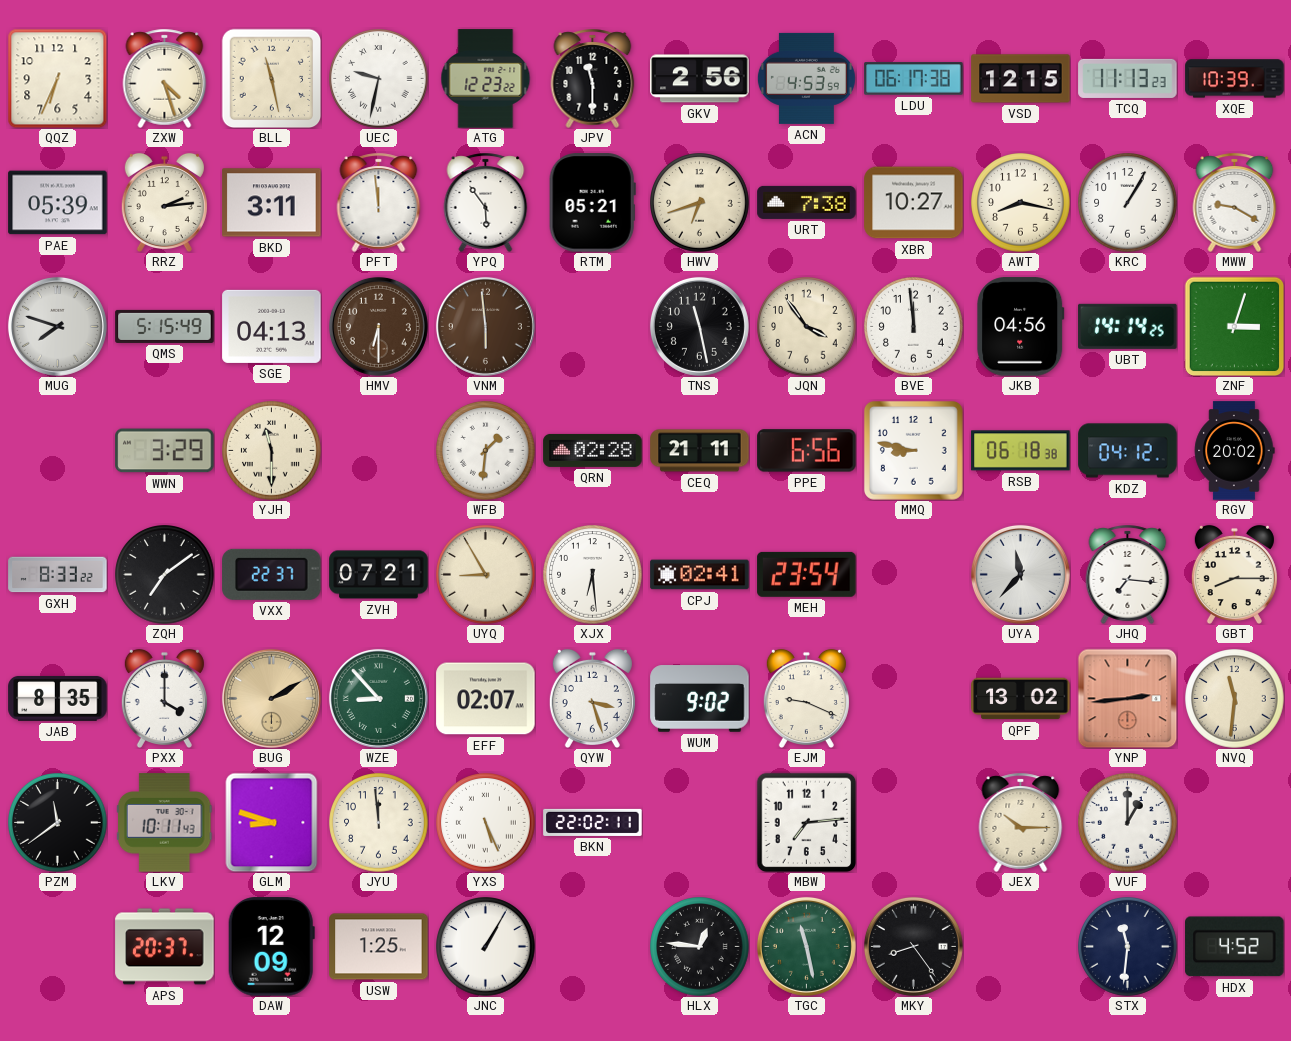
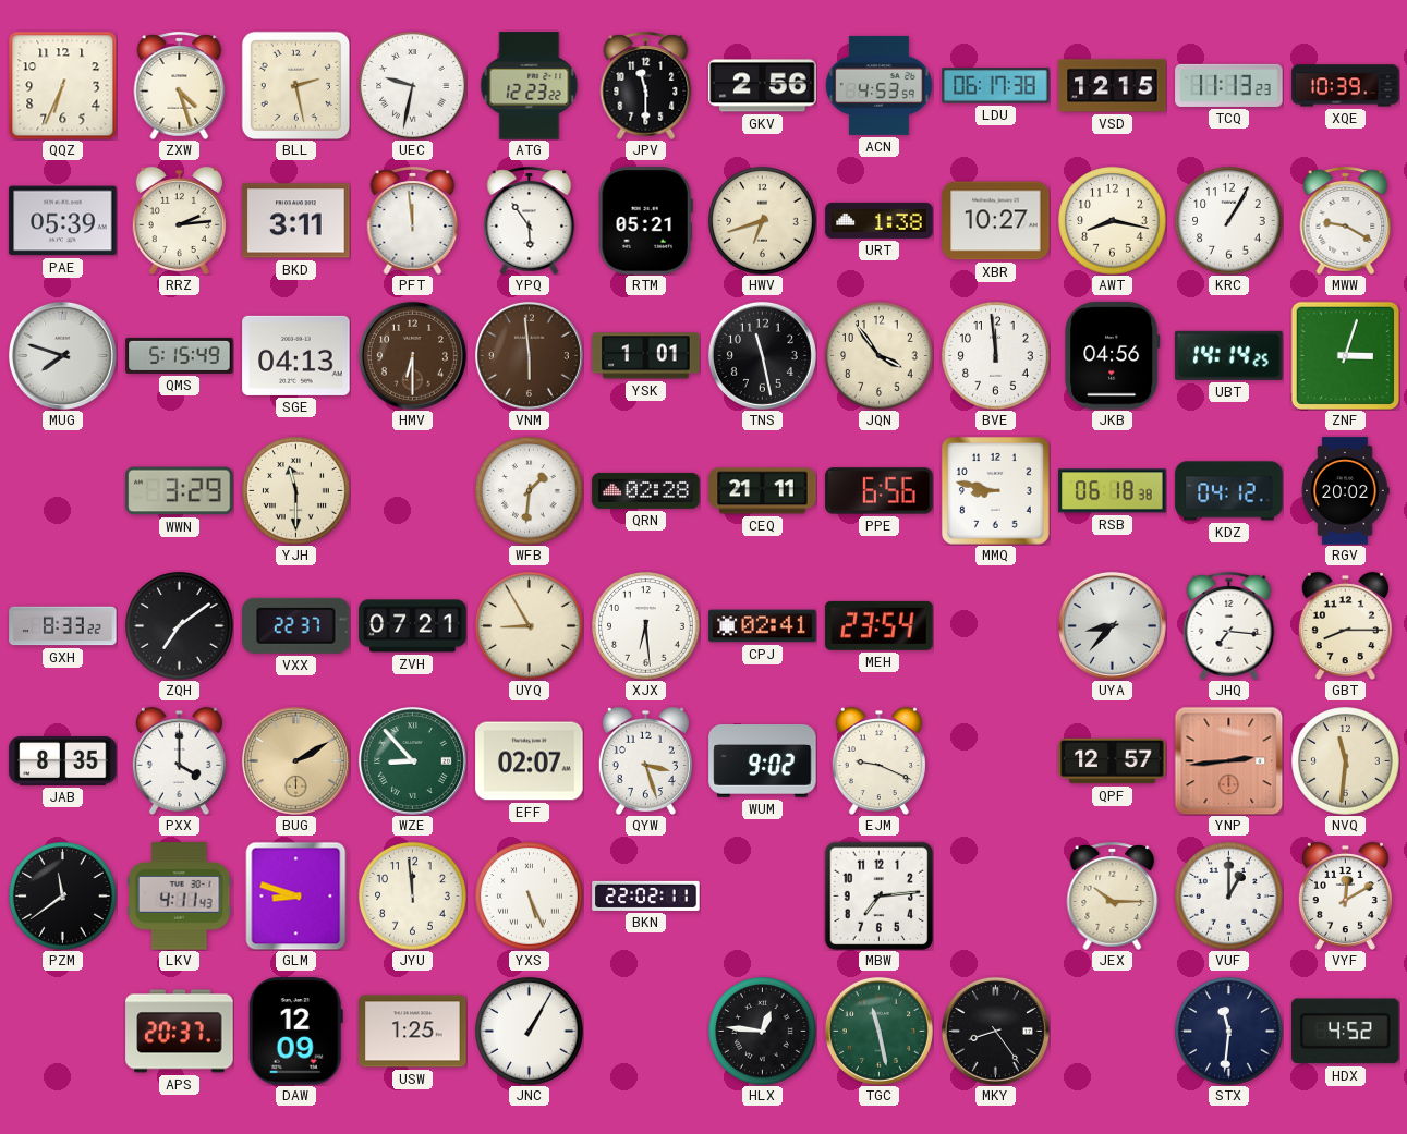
BLL: 11:28 -> 2:28 (295, 85)
URT: 7:38 -> 1:38 (880, 220)
YSK: none -> 1:01 (646, 356)
UYA: 11:37 -> 8:37 (1112, 625)
QPF: 13:02 -> 12:57 (1113, 761)
LKV: 10:11 -> 4:11 (179, 897)
VYF: none -> 12:10 (1345, 895)
